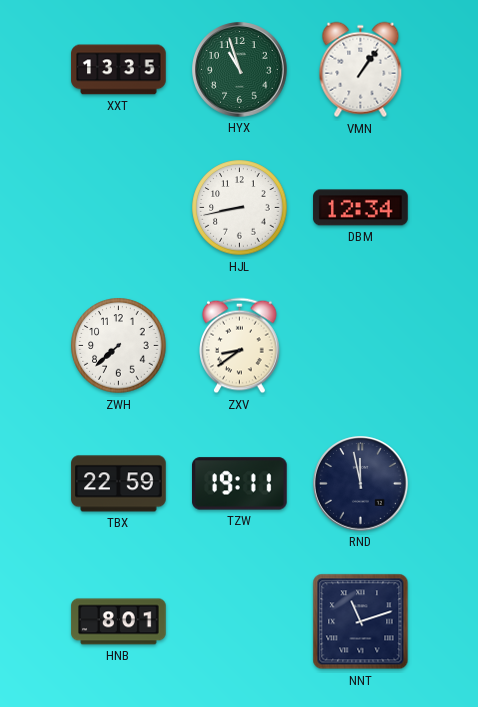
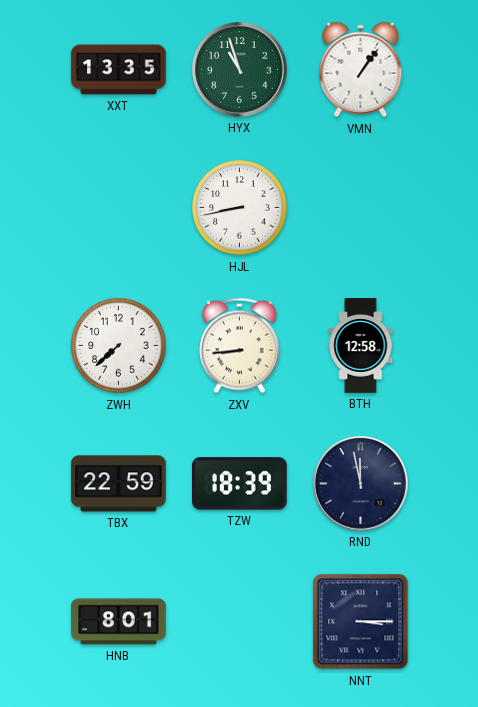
DBM: 12:34 -> none (361, 208)
ZXV: 8:39 -> 8:44 (240, 346)
BTH: none -> 12:58 (361, 346)
TZW: 19:11 -> 18:39 (240, 484)
NNT: 11:12 -> 3:15 (361, 622)
